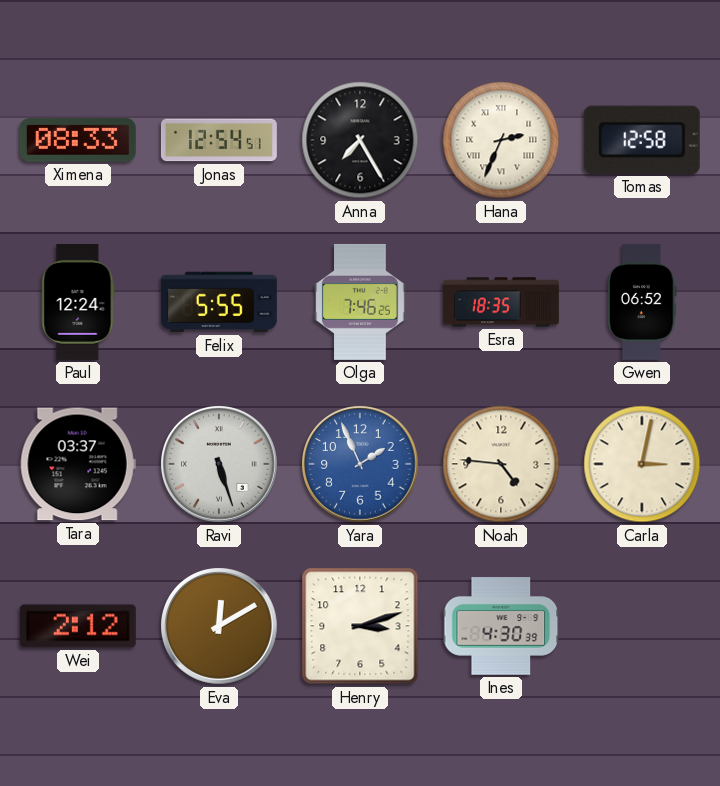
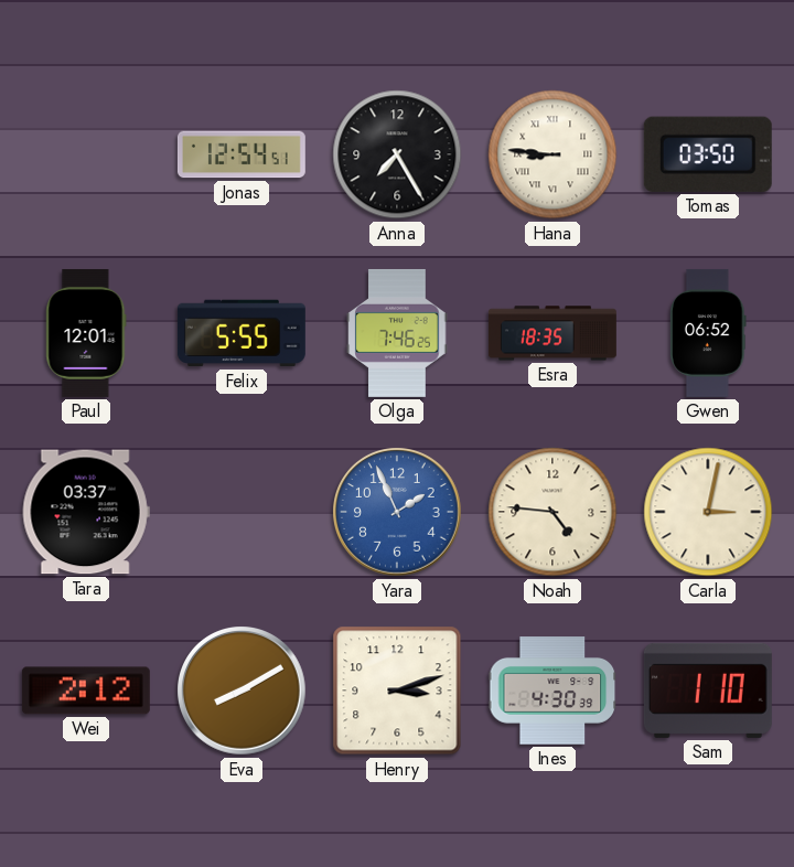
Ximena: 08:33 -> none (78, 140)
Hana: 2:34 -> 8:46 (552, 154)
Tomas: 12:58 -> 03:50 (708, 154)
Paul: 12:24 -> 12:01 (86, 333)
Ravi: 5:27 -> none (219, 464)
Eva: 12:10 -> 8:10 (242, 691)
Sam: none -> 1:10 (708, 691)
